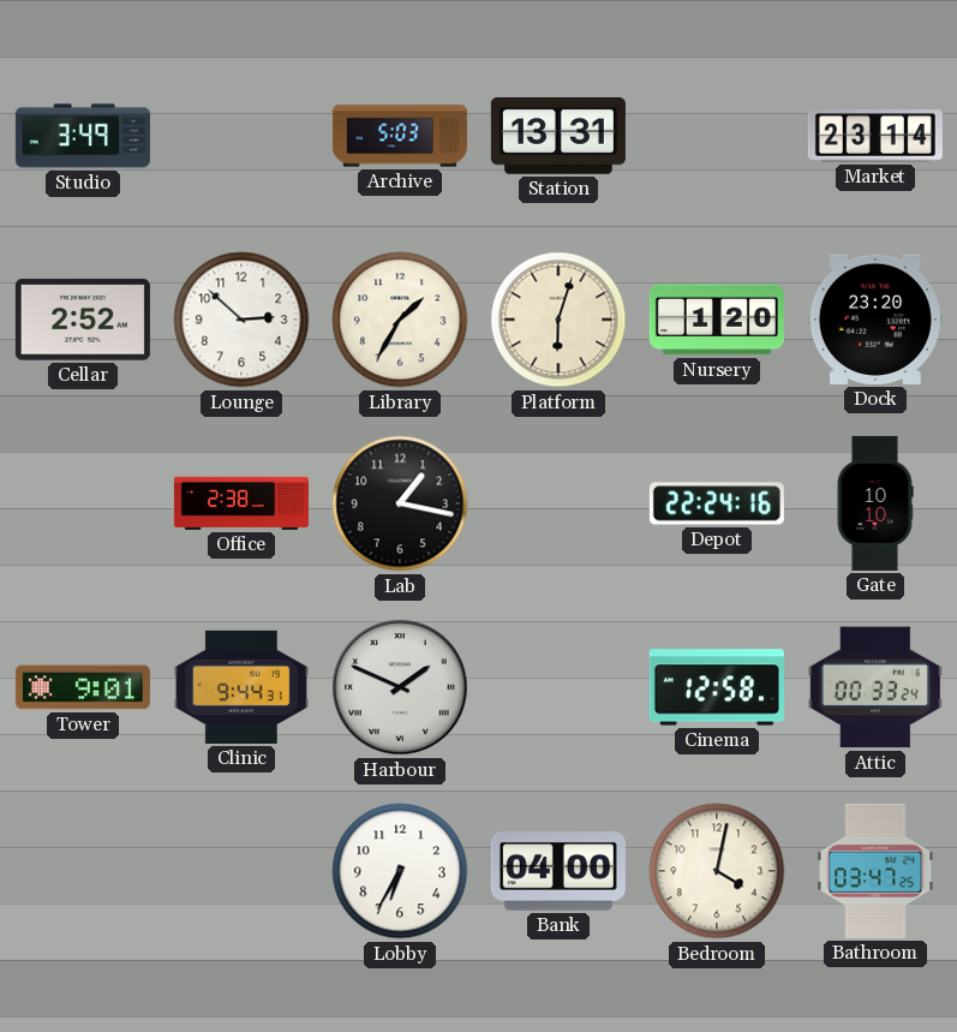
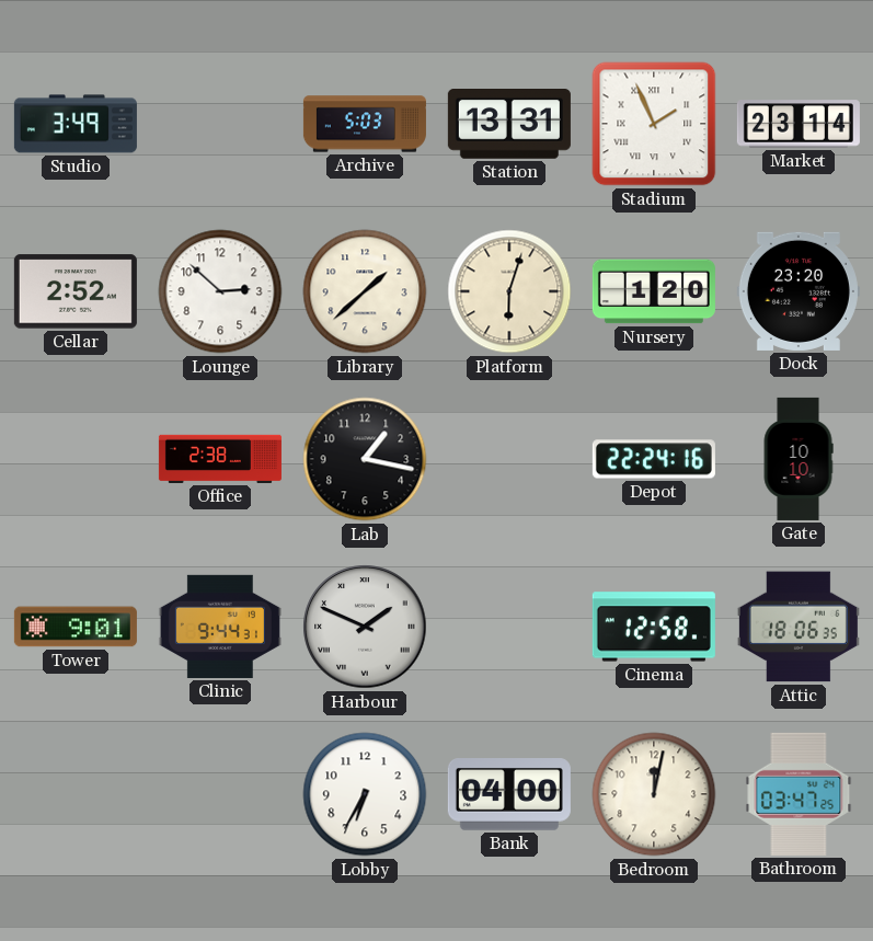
Stadium: none -> 1:56 (654, 124)
Library: 1:35 -> 1:38 (365, 291)
Attic: 00:33 -> 18:06 (799, 627)
Bedroom: 4:02 -> 12:02 (654, 794)
